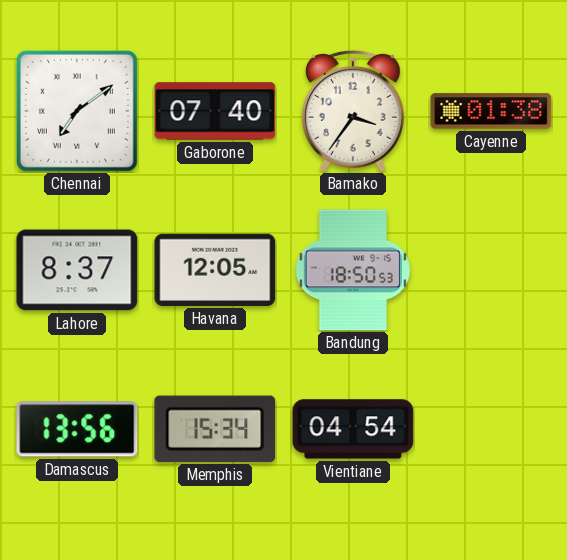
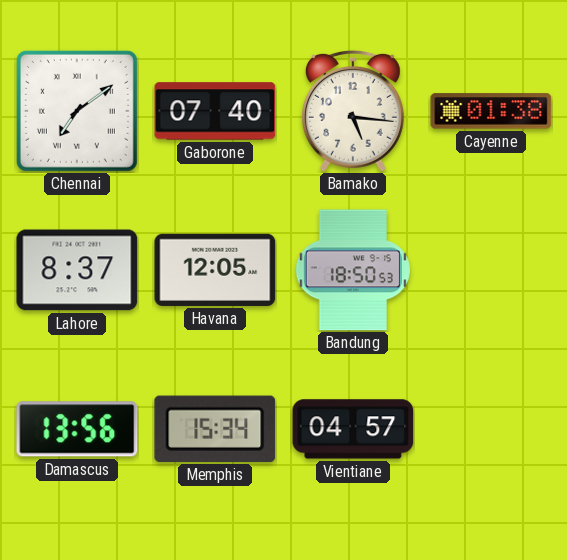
Bamako: 3:36 -> 5:16 (353, 111)
Vientiane: 04:54 -> 04:57 (353, 429)
